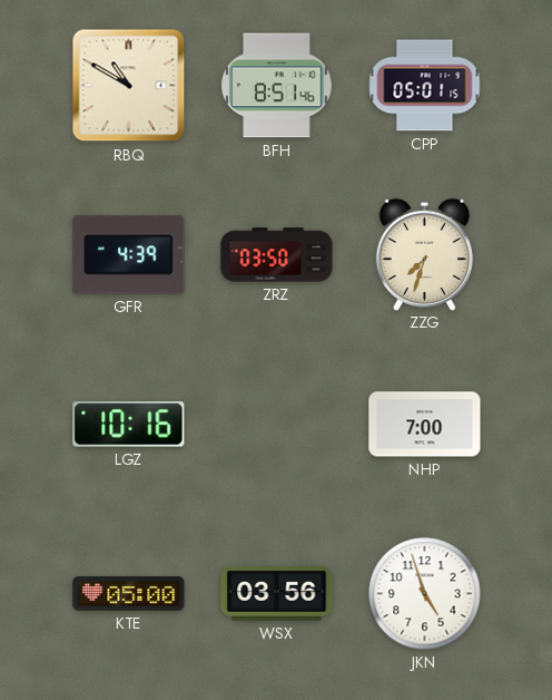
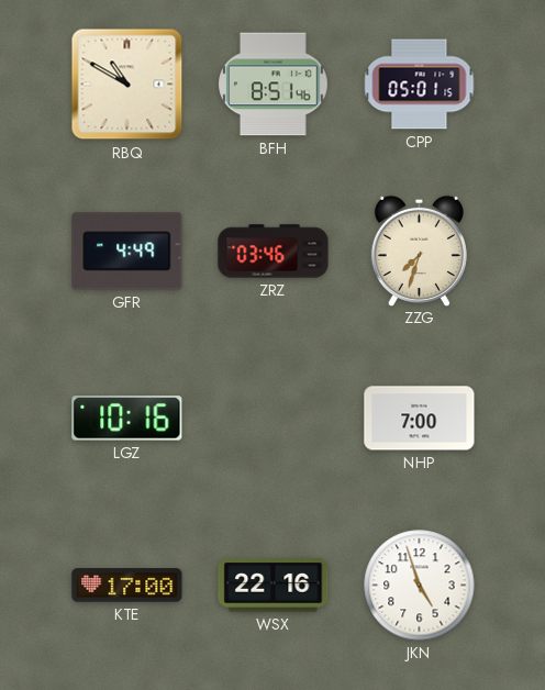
GFR: 4:39 -> 4:49 (127, 252)
ZRZ: 03:50 -> 03:46 (274, 252)
KTE: 05:00 -> 17:00 (127, 586)
WSX: 03:56 -> 22:16 (274, 586)
